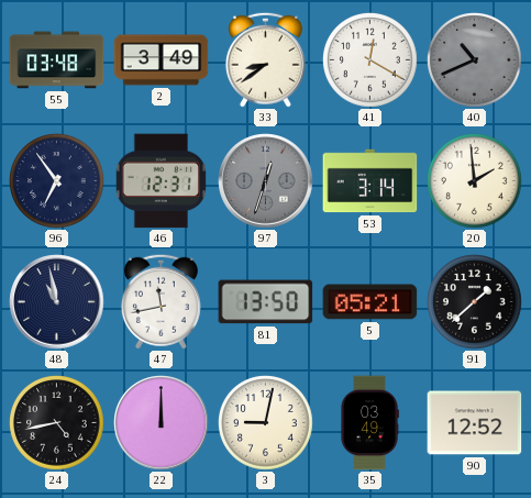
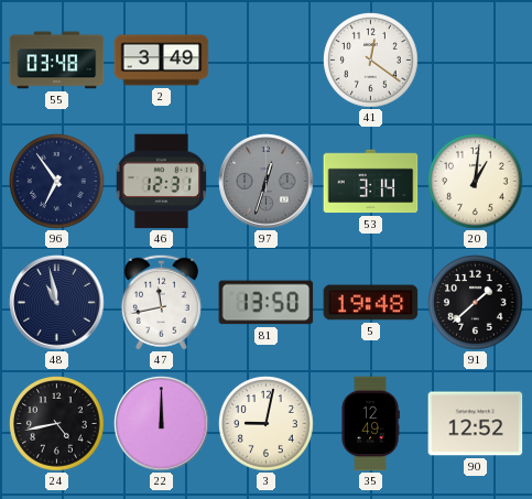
33: 8:39 -> none (265, 59)
41: 12:20 -> 12:21 (371, 61)
40: 10:41 -> none (475, 60)
20: 1:59 -> 1:01 (476, 182)
5: 05:21 -> 19:48 (371, 303)
35: 03:49 -> 12:49 (370, 424)
